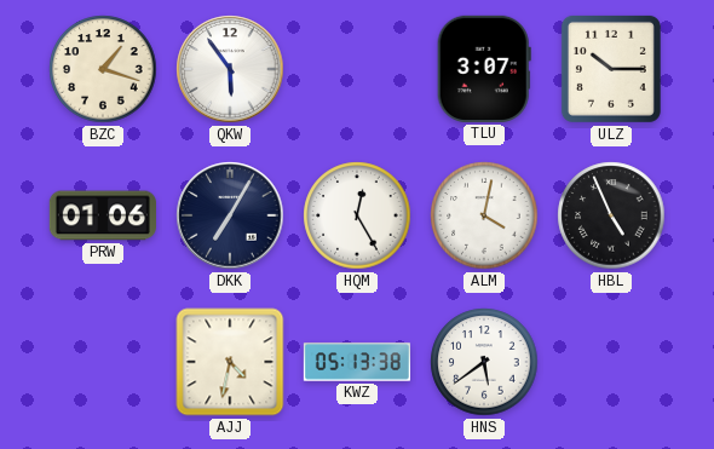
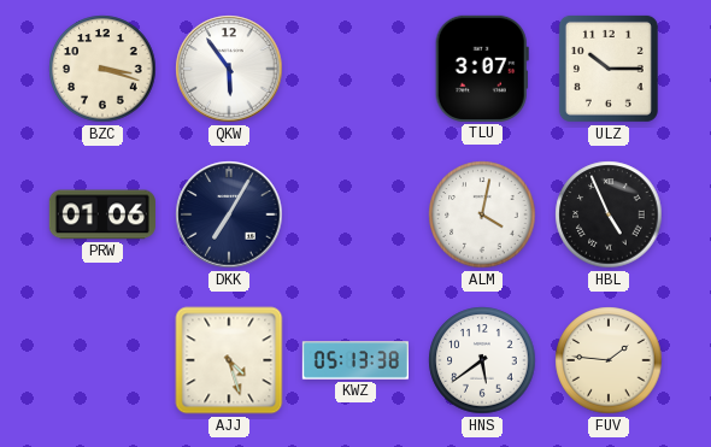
BZC: 1:18 -> 3:18 (102, 69)
HQM: 12:25 -> none (357, 215)
AJJ: 4:32 -> 4:27 (229, 360)
FUV: none -> 1:46 (609, 360)
